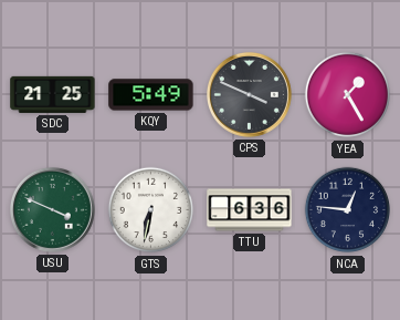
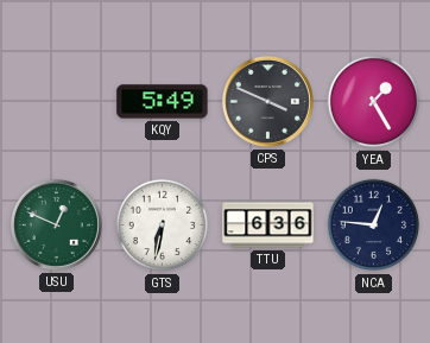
SDC: 21:25 -> none (53, 94)
USU: 3:49 -> 12:49 (56, 224)
